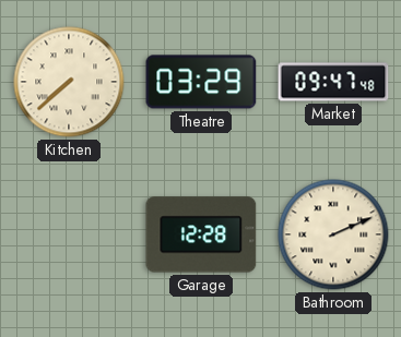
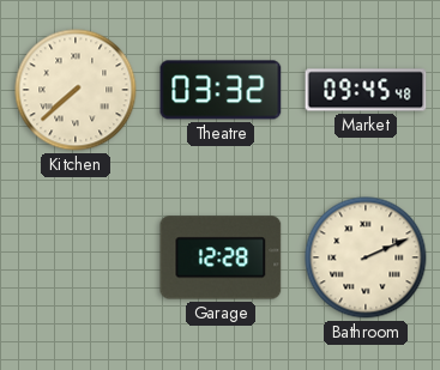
Theatre: 03:29 -> 03:32 (221, 90)
Market: 09:47 -> 09:45 (366, 90)
